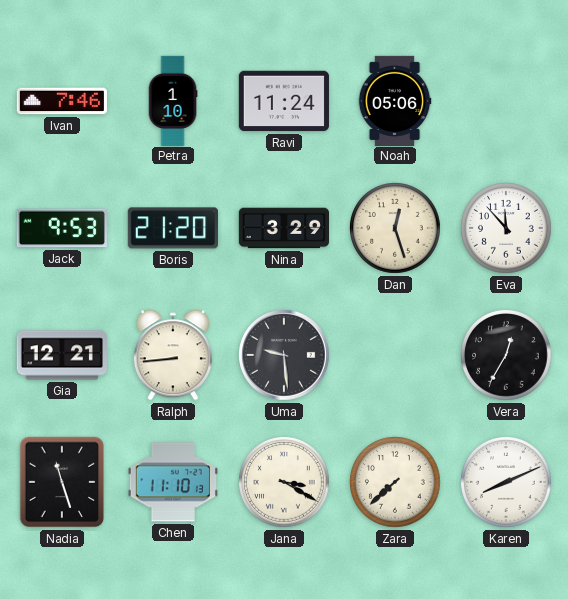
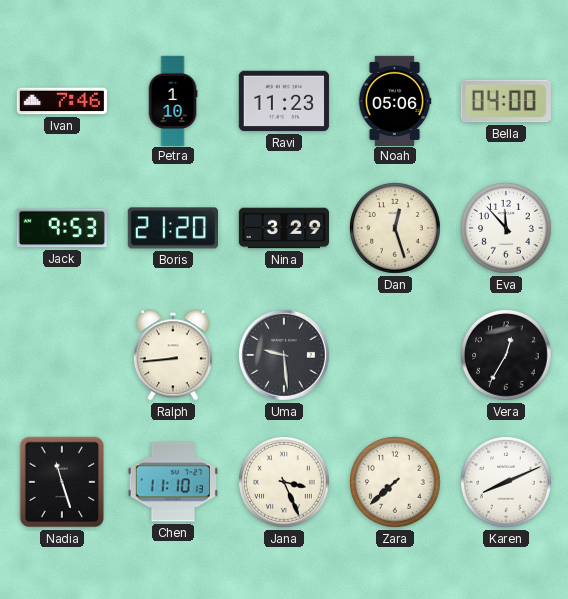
Ravi: 11:24 -> 11:23 (284, 101)
Bella: none -> 04:00 (506, 101)
Gia: 12:21 -> none (61, 355)
Jana: 3:20 -> 3:26 (285, 483)
